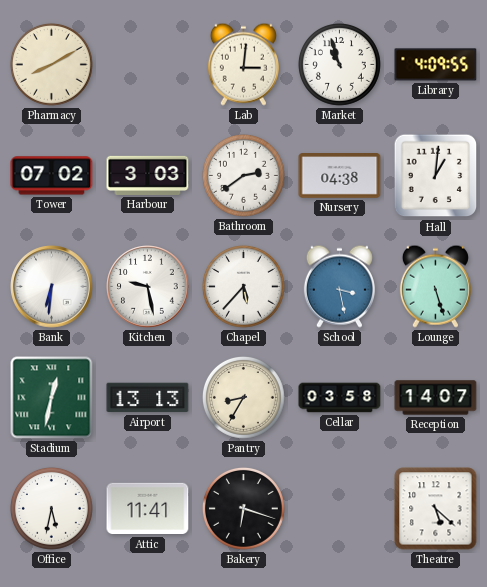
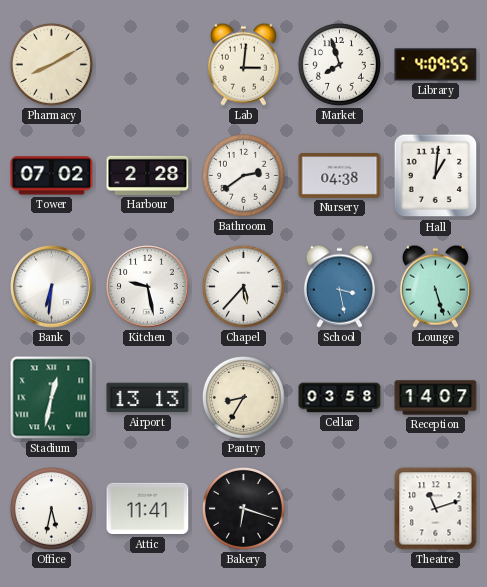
Market: 10:57 -> 7:57 (339, 64)
Harbour: 3:03 -> 2:28 (148, 175)
Theatre: 5:22 -> 11:12 (436, 509)
